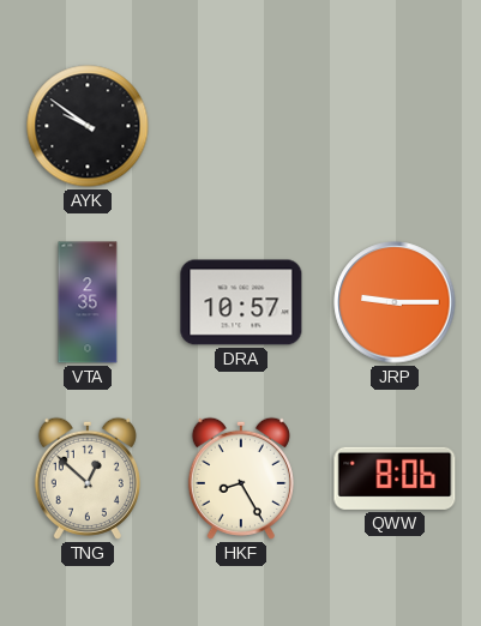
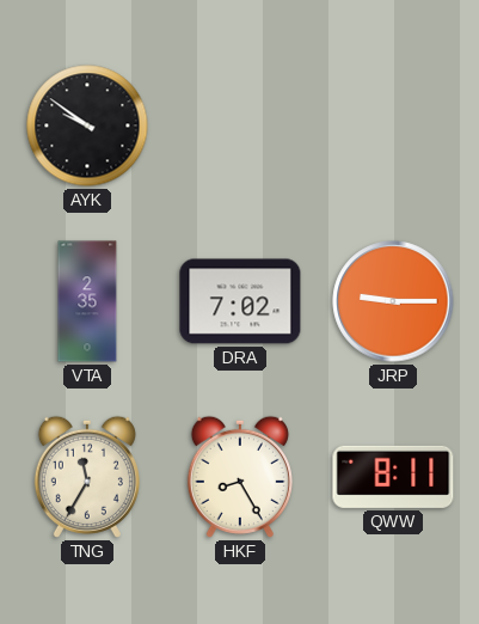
DRA: 10:57 -> 7:02 (240, 301)
TNG: 12:52 -> 11:35 (87, 477)
QWW: 8:06 -> 8:11 (393, 477)
